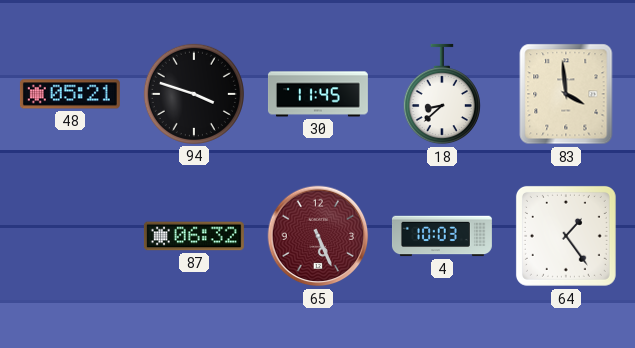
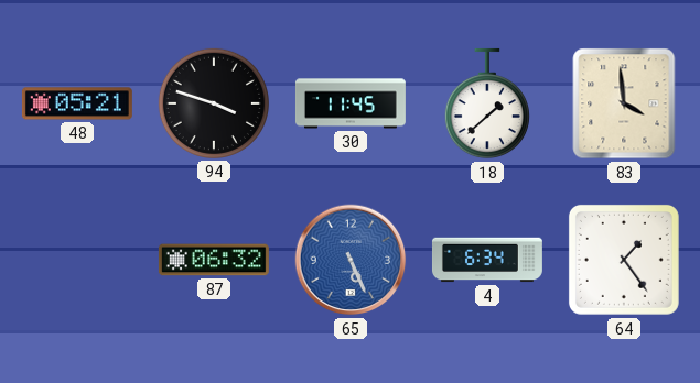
18: 8:38 -> 1:38 (487, 103)
65 dial: burgundy -> blue (351, 260)
4: 10:03 -> 6:34 (487, 260)
